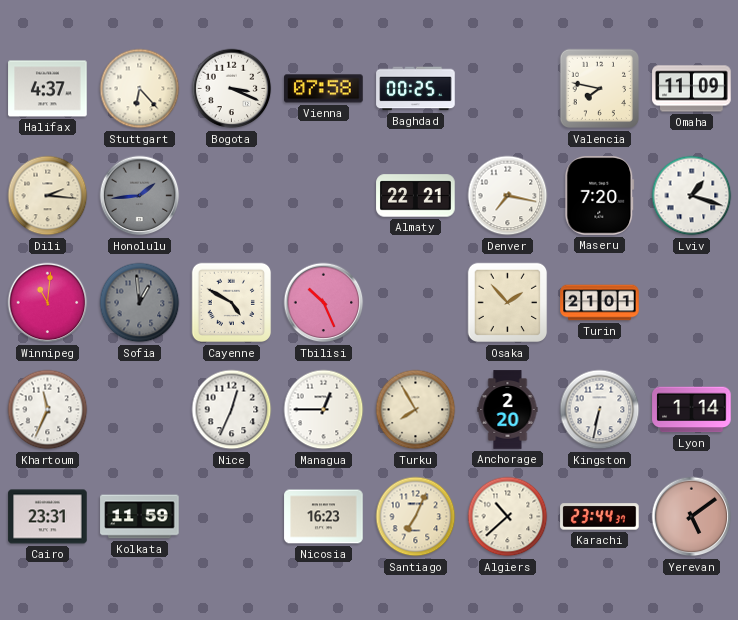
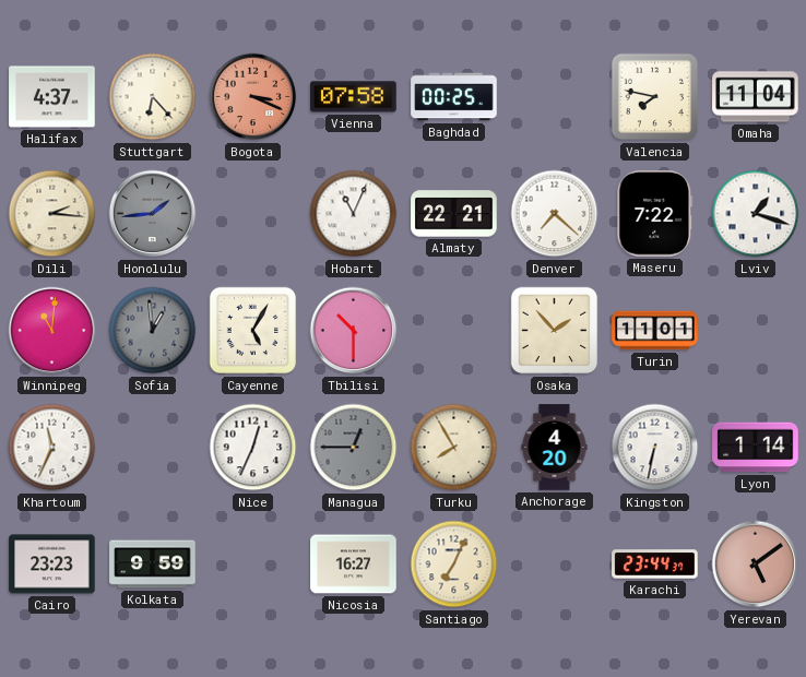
Bogota dial: white -> salmon (253, 97)
Omaha: 11:09 -> 11:04 (756, 97)
Hobart: none -> 11:04 (354, 214)
Denver: 7:17 -> 7:22 (555, 214)
Maseru: 7:20 -> 7:22 (655, 214)
Cayenne: 4:50 -> 5:05 (253, 331)
Tbilisi: 10:26 -> 10:30 (354, 331)
Turin: 21:01 -> 11:01 (655, 331)
Managua dial: white -> grey (354, 448)
Anchorage: 2:20 -> 4:20 (555, 448)
Cairo: 23:31 -> 23:23 (52, 565)
Kolkata: 11:59 -> 9:59 (153, 565)
Nicosia: 16:23 -> 16:27 (354, 565)
Algiers: 10:38 -> none (508, 517)
